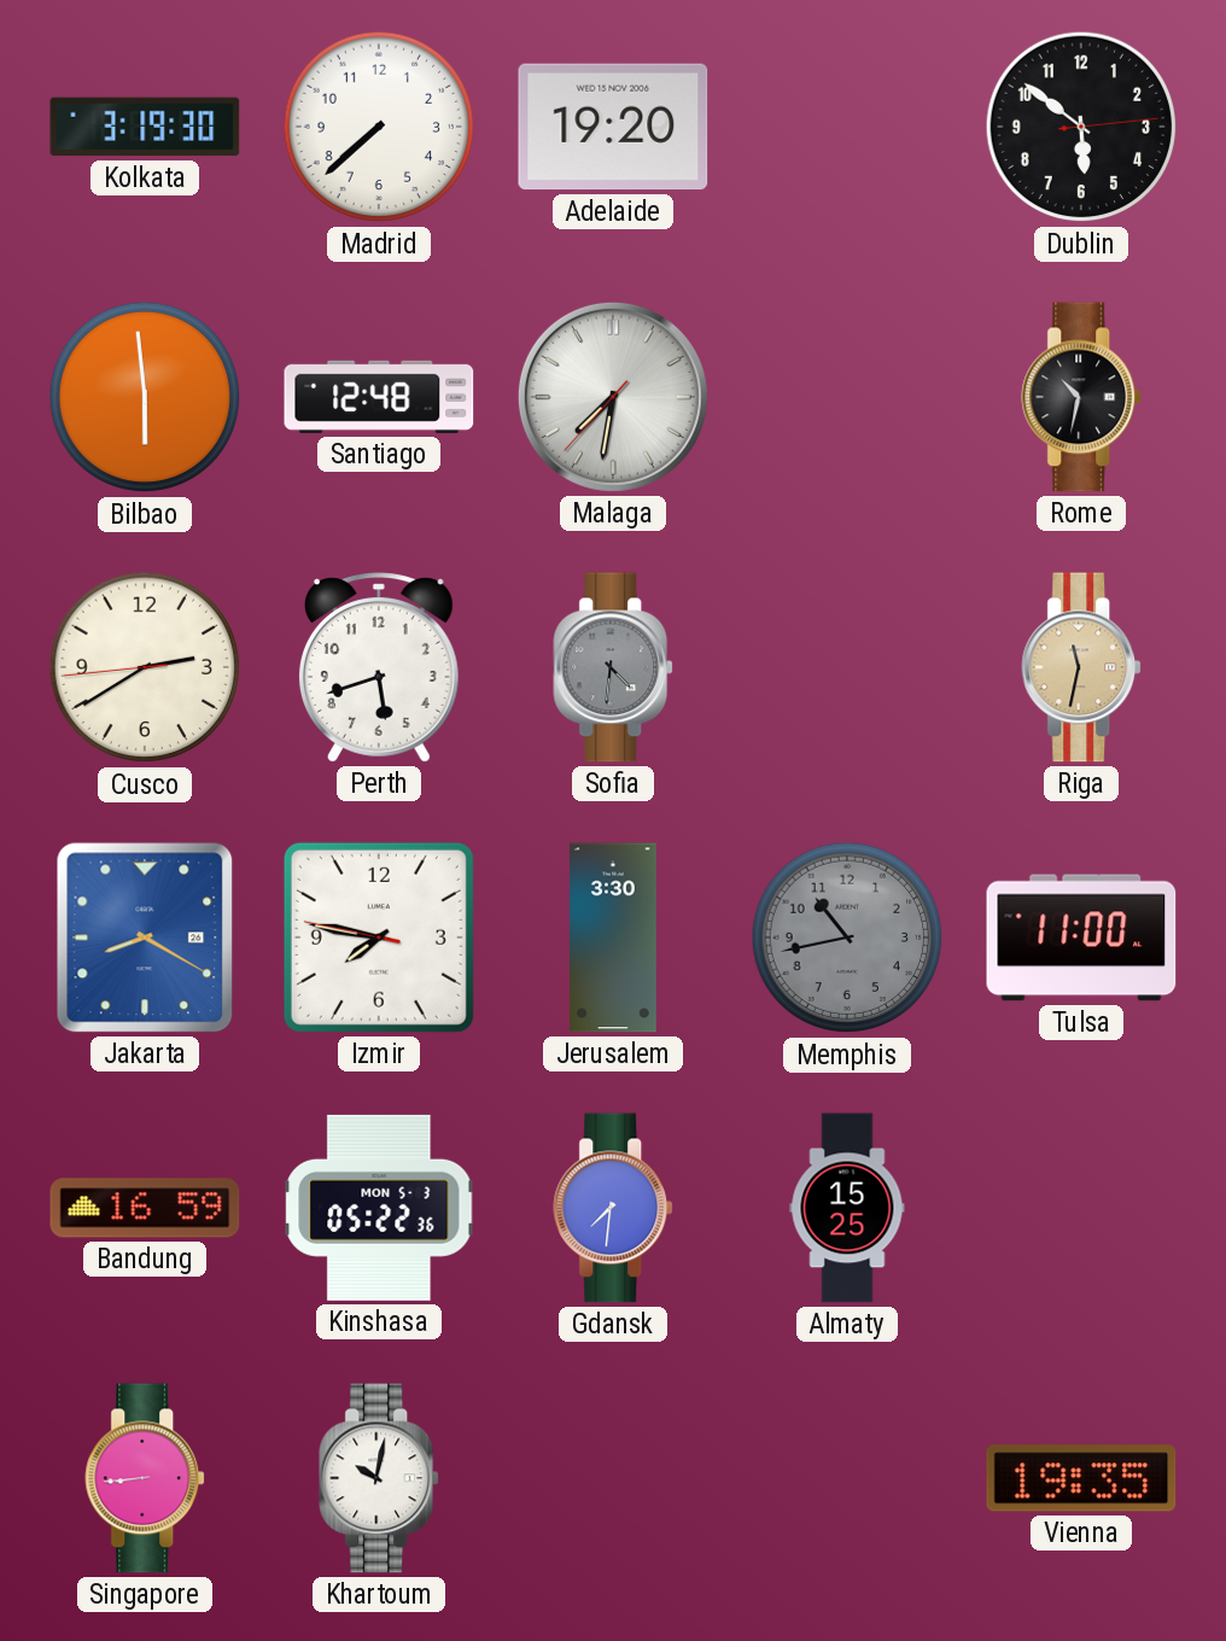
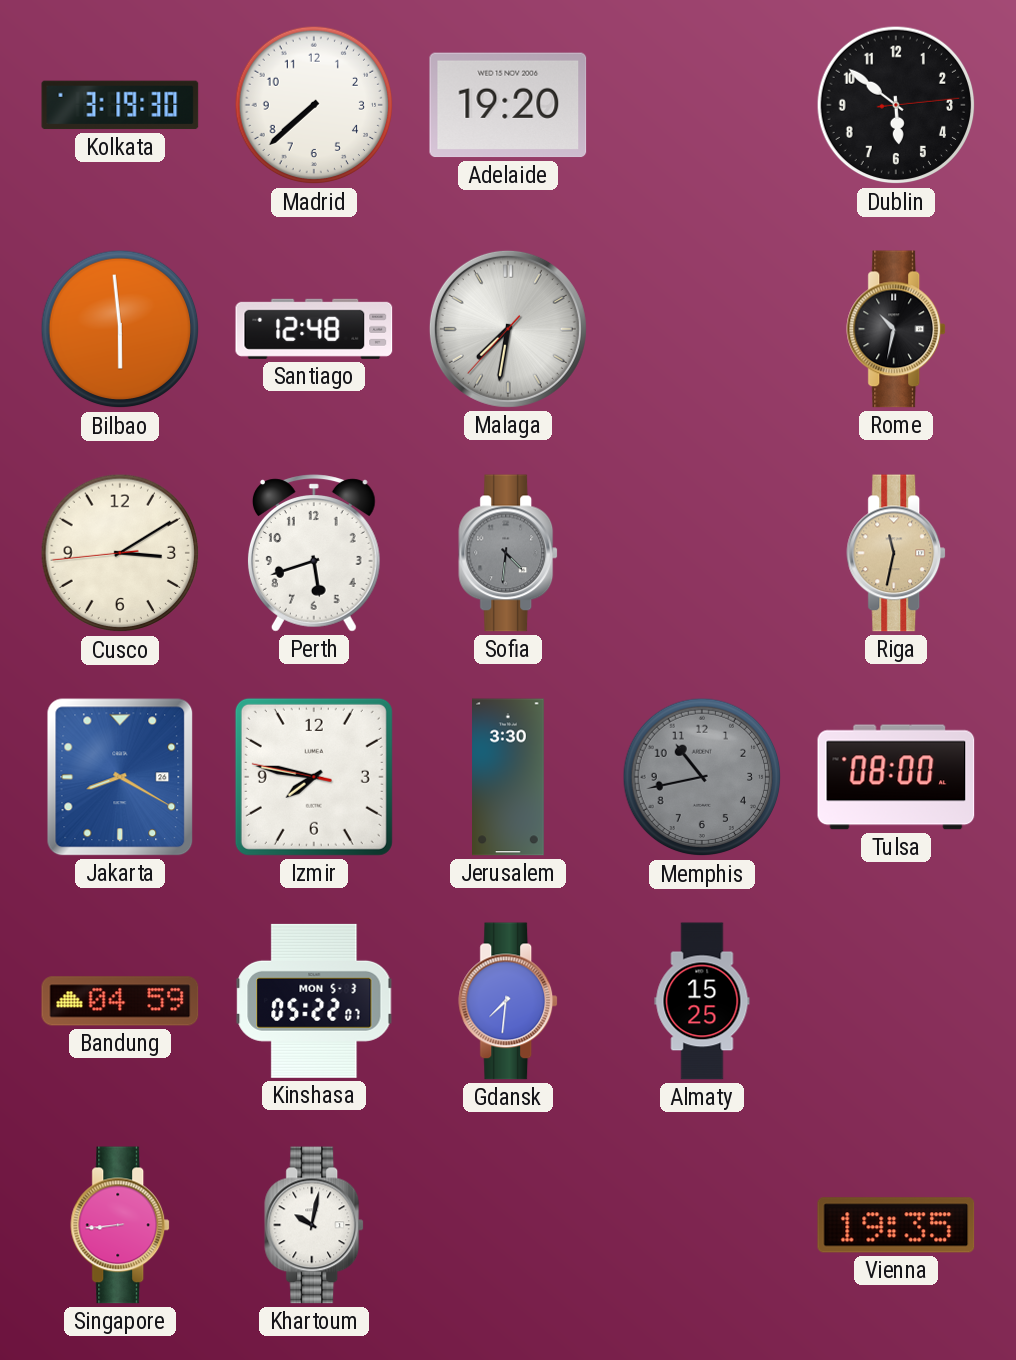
Cusco: 2:39 -> 3:09 (120, 553)
Tulsa: 11:00 -> 08:00 (896, 777)
Bandung: 16:59 -> 04:59 (120, 1001)
Kinshasa: 05:22:36 -> 05:22:07 (314, 1001)
